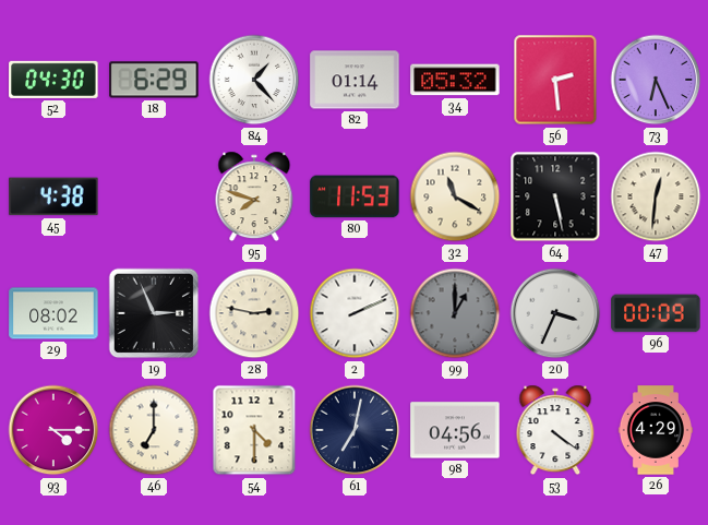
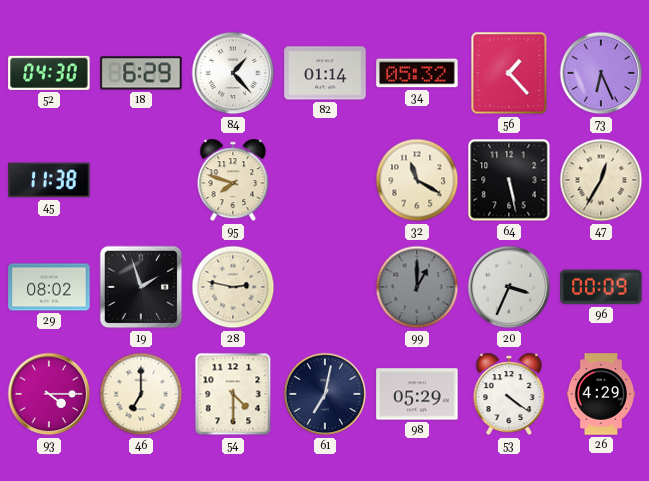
56: 2:29 -> 1:23 (509, 73)
45: 4:38 -> 11:38 (49, 180)
80: 11:53 -> none (355, 196)
47: 12:31 -> 12:35 (601, 180)
19: 2:56 -> 1:57 (141, 287)
2: 2:11 -> none (355, 313)
98: 04:56 -> 05:29 (417, 394)
